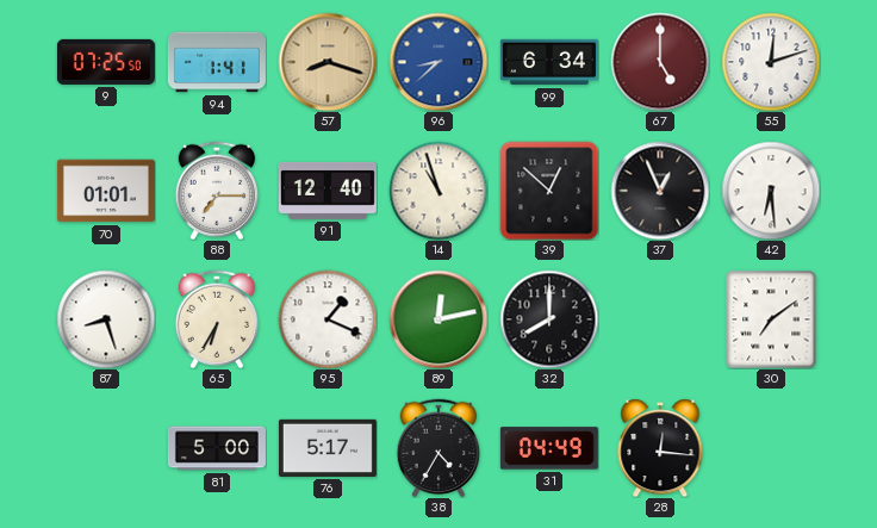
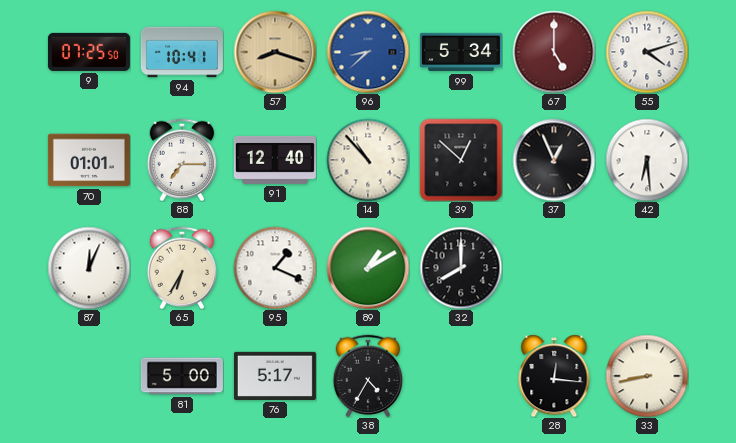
94: 1:41 -> 10:41 (182, 52)
99: 6:34 -> 5:34 (461, 52)
55: 12:12 -> 4:12 (647, 52)
14: 10:57 -> 10:53 (368, 160)
87: 8:27 -> 12:04 (89, 268)
89: 12:13 -> 1:10 (368, 268)
30: 7:09 -> none (771, 319)
31: 04:49 -> none (549, 448)
33: none -> 8:43 (647, 376)
